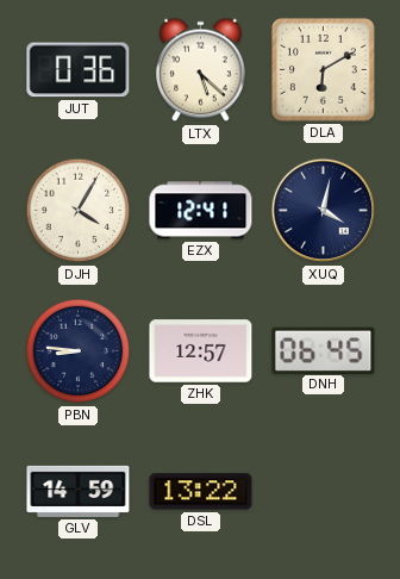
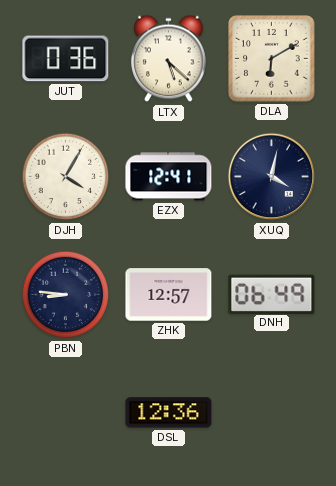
DNH: 06:45 -> 06:49 (272, 294)
GLV: 14:59 -> none (79, 491)
DSL: 13:22 -> 12:36 (169, 413)
